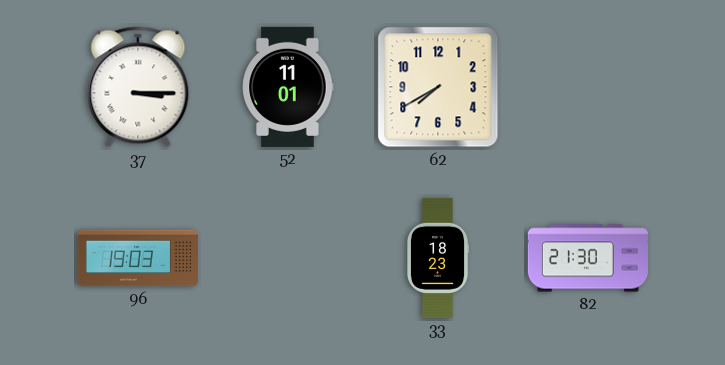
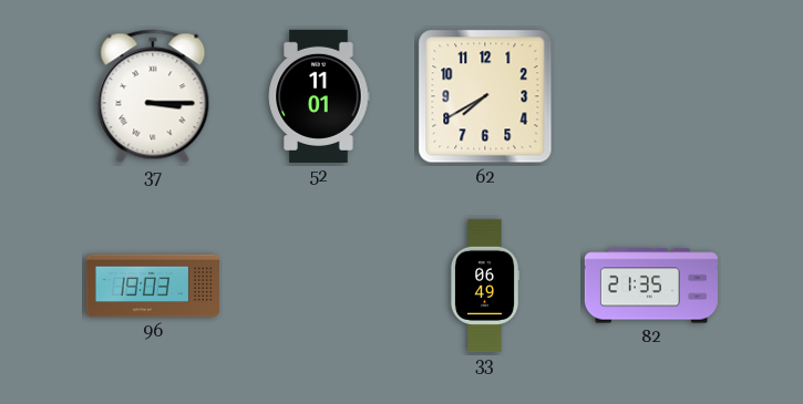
33: 18:23 -> 06:49 (484, 286)
82: 21:30 -> 21:35 (651, 286)
